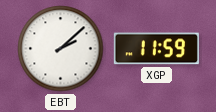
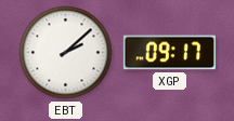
XGP: 11:59 -> 09:17 (169, 53)
